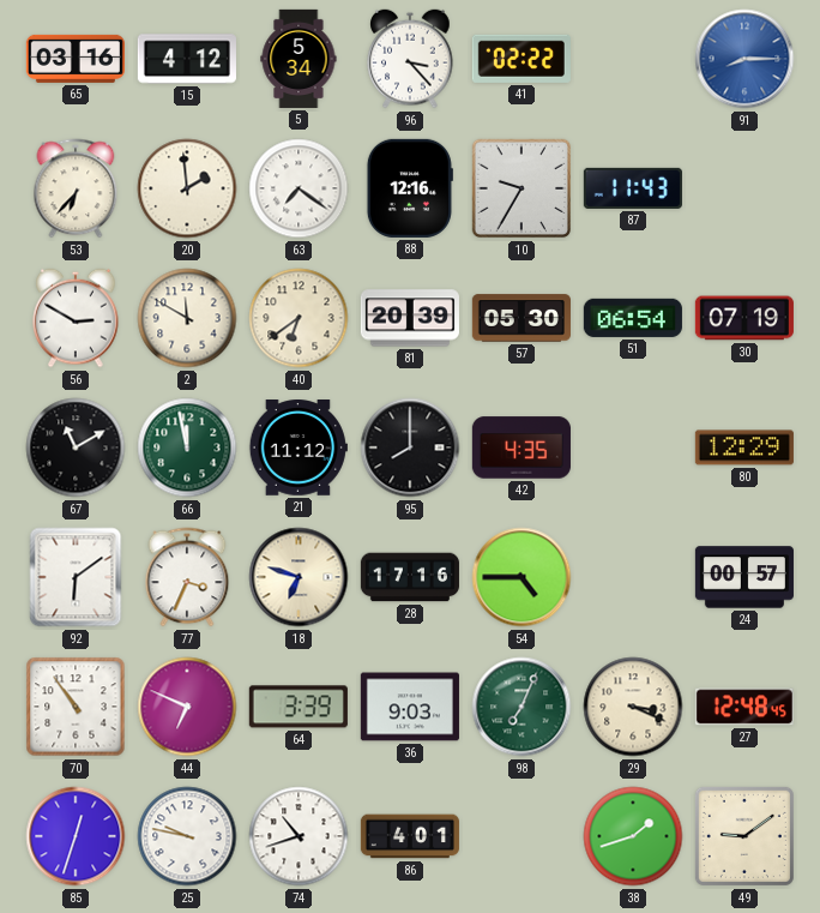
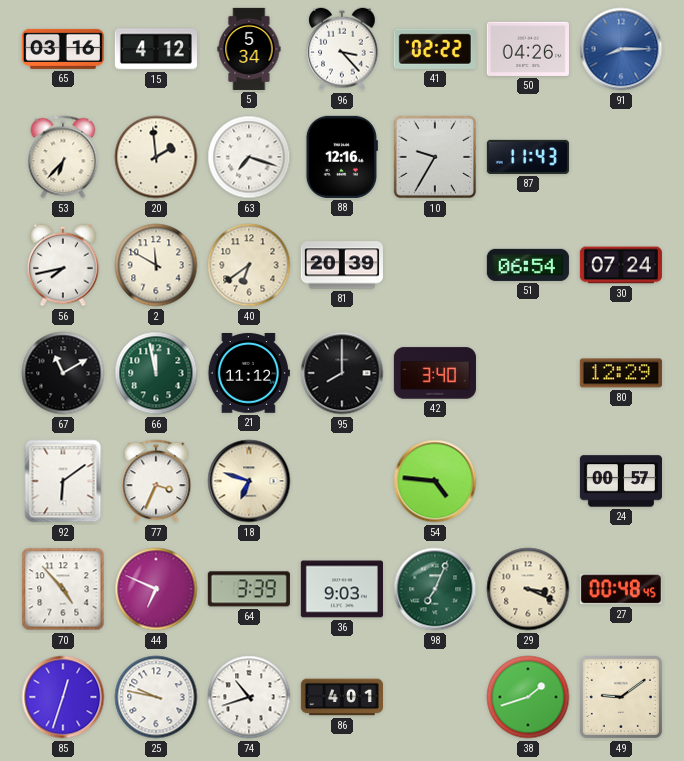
50: none -> 04:26 (528, 49)
63: 7:21 -> 7:18 (249, 157)
56: 2:50 -> 7:43 (63, 265)
57: 05:30 -> none (521, 318)
30: 07:19 -> 07:24 (621, 265)
42: 4:35 -> 3:40 (435, 373)
28: 17:16 -> none (410, 577)
54: 4:45 -> 4:46 (435, 481)
70: 10:54 -> 4:53 (63, 589)
27: 12:48 -> 00:48 (621, 589)
